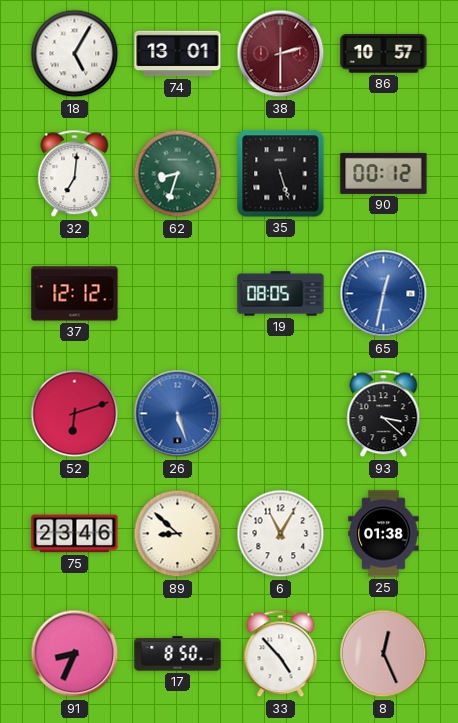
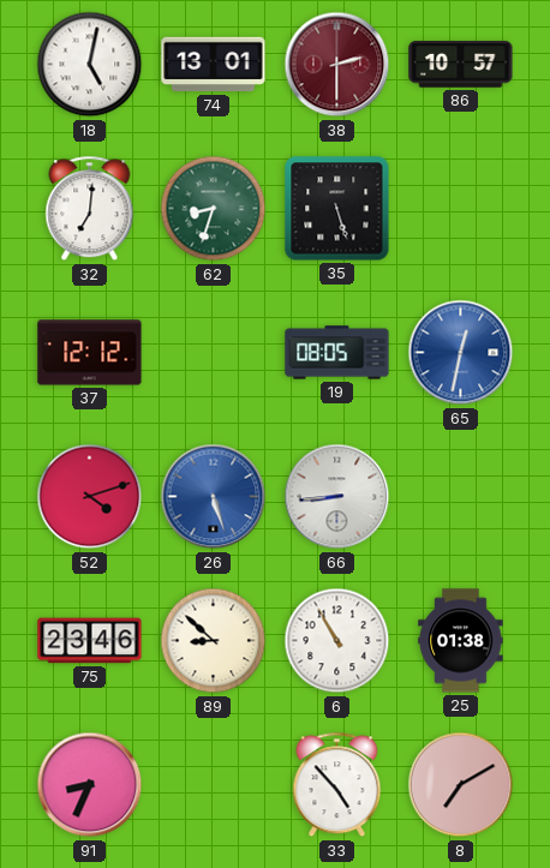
18: 5:05 -> 5:02 (90, 65)
90: 00:12 -> none (384, 173)
52: 6:12 -> 4:12 (90, 497)
66: none -> 8:44 (337, 497)
93: 3:22 -> none (384, 414)
6: 11:05 -> 10:55 (337, 641)
17: 8:50 -> none (178, 654)
8: 12:26 -> 7:10 (461, 785)
